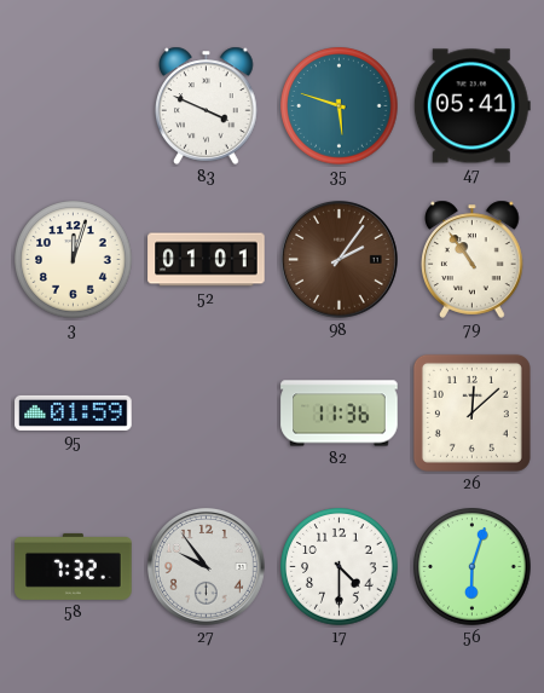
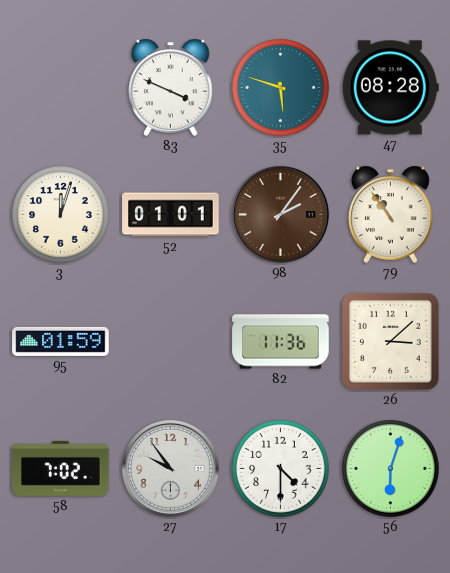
47: 05:41 -> 08:28 (390, 88)
26: 12:08 -> 3:08 (390, 341)
58: 7:32 -> 7:02 (61, 468)
